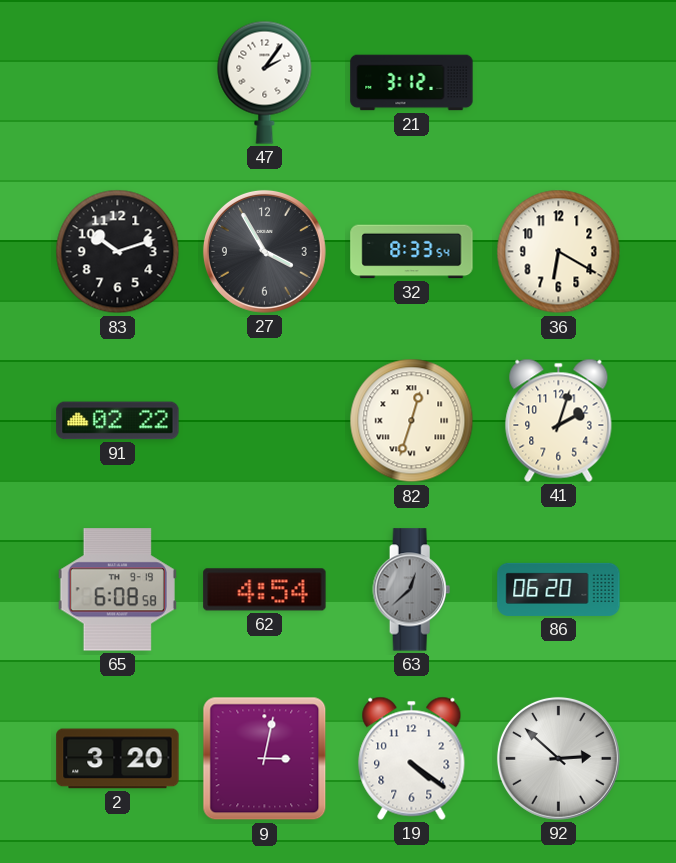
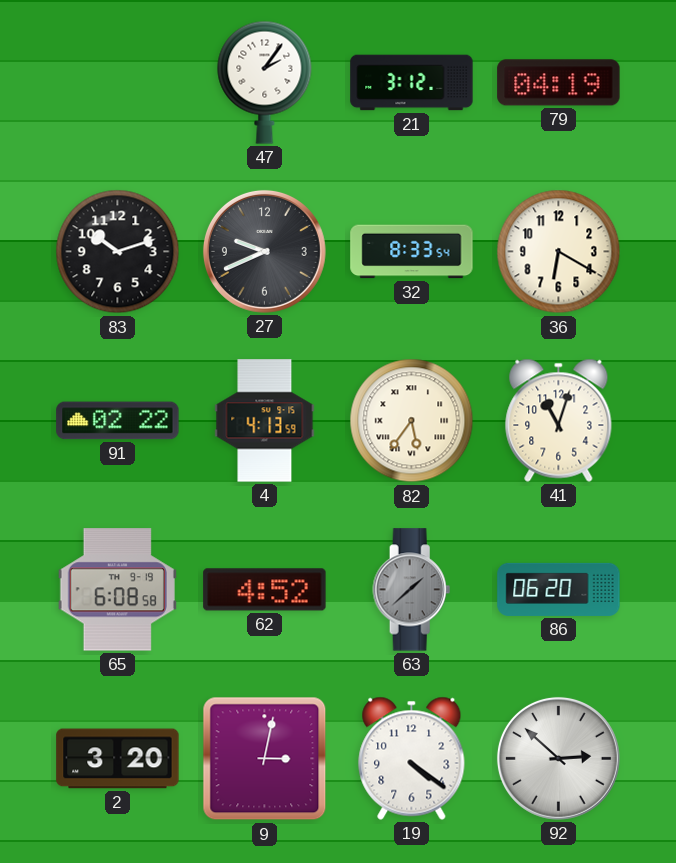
79: none -> 04:19 (559, 83)
27: 3:55 -> 9:41 (264, 251)
4: none -> 4:13 (265, 421)
82: 12:33 -> 5:36 (412, 421)
41: 2:03 -> 11:03 (559, 420)
62: 4:54 -> 4:52 (265, 590)
63: 12:38 -> 1:38 (412, 590)
